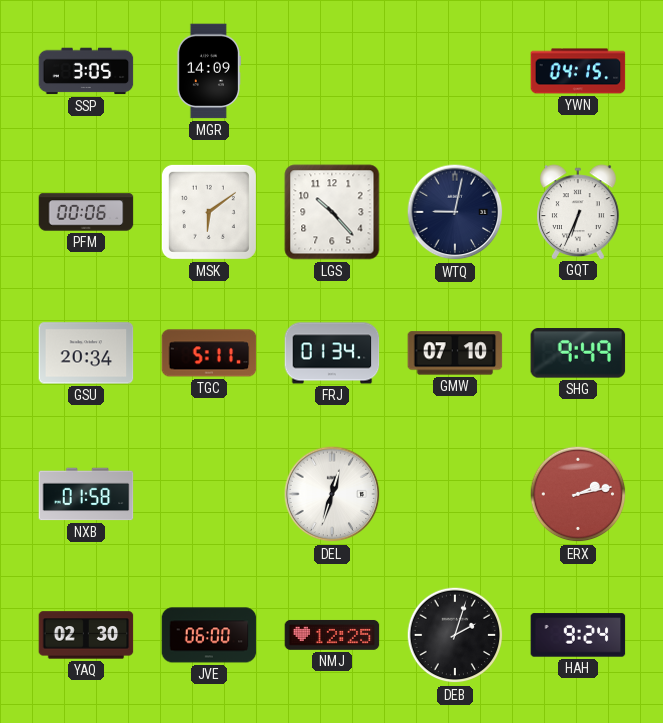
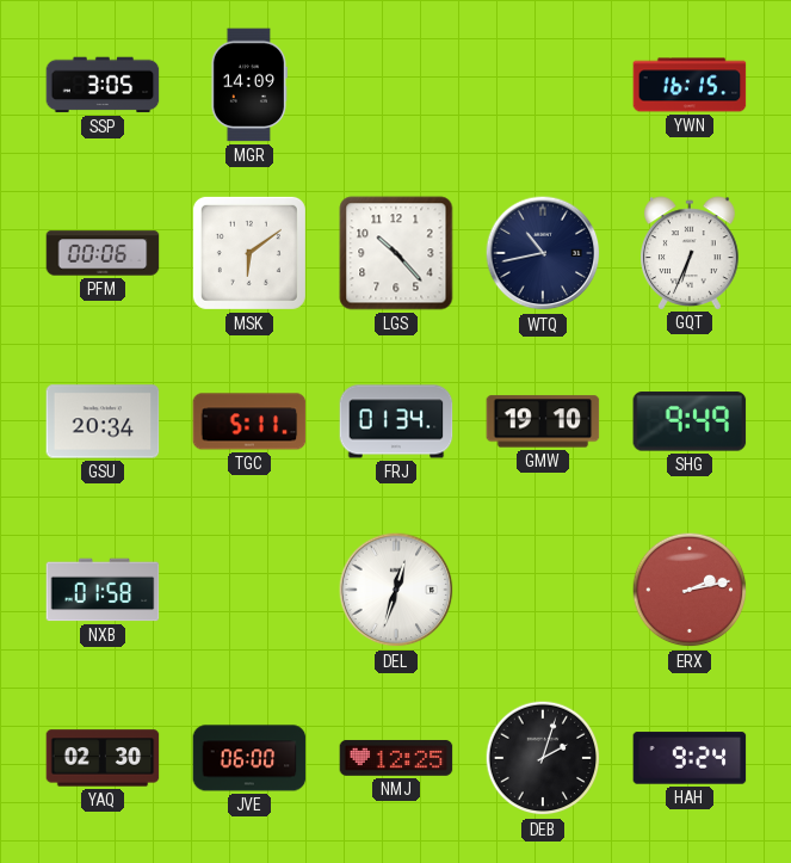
YWN: 04:15 -> 16:15 (690, 85)
WTQ: 9:02 -> 10:43 (543, 253)
GMW: 07:10 -> 19:10 (543, 421)
